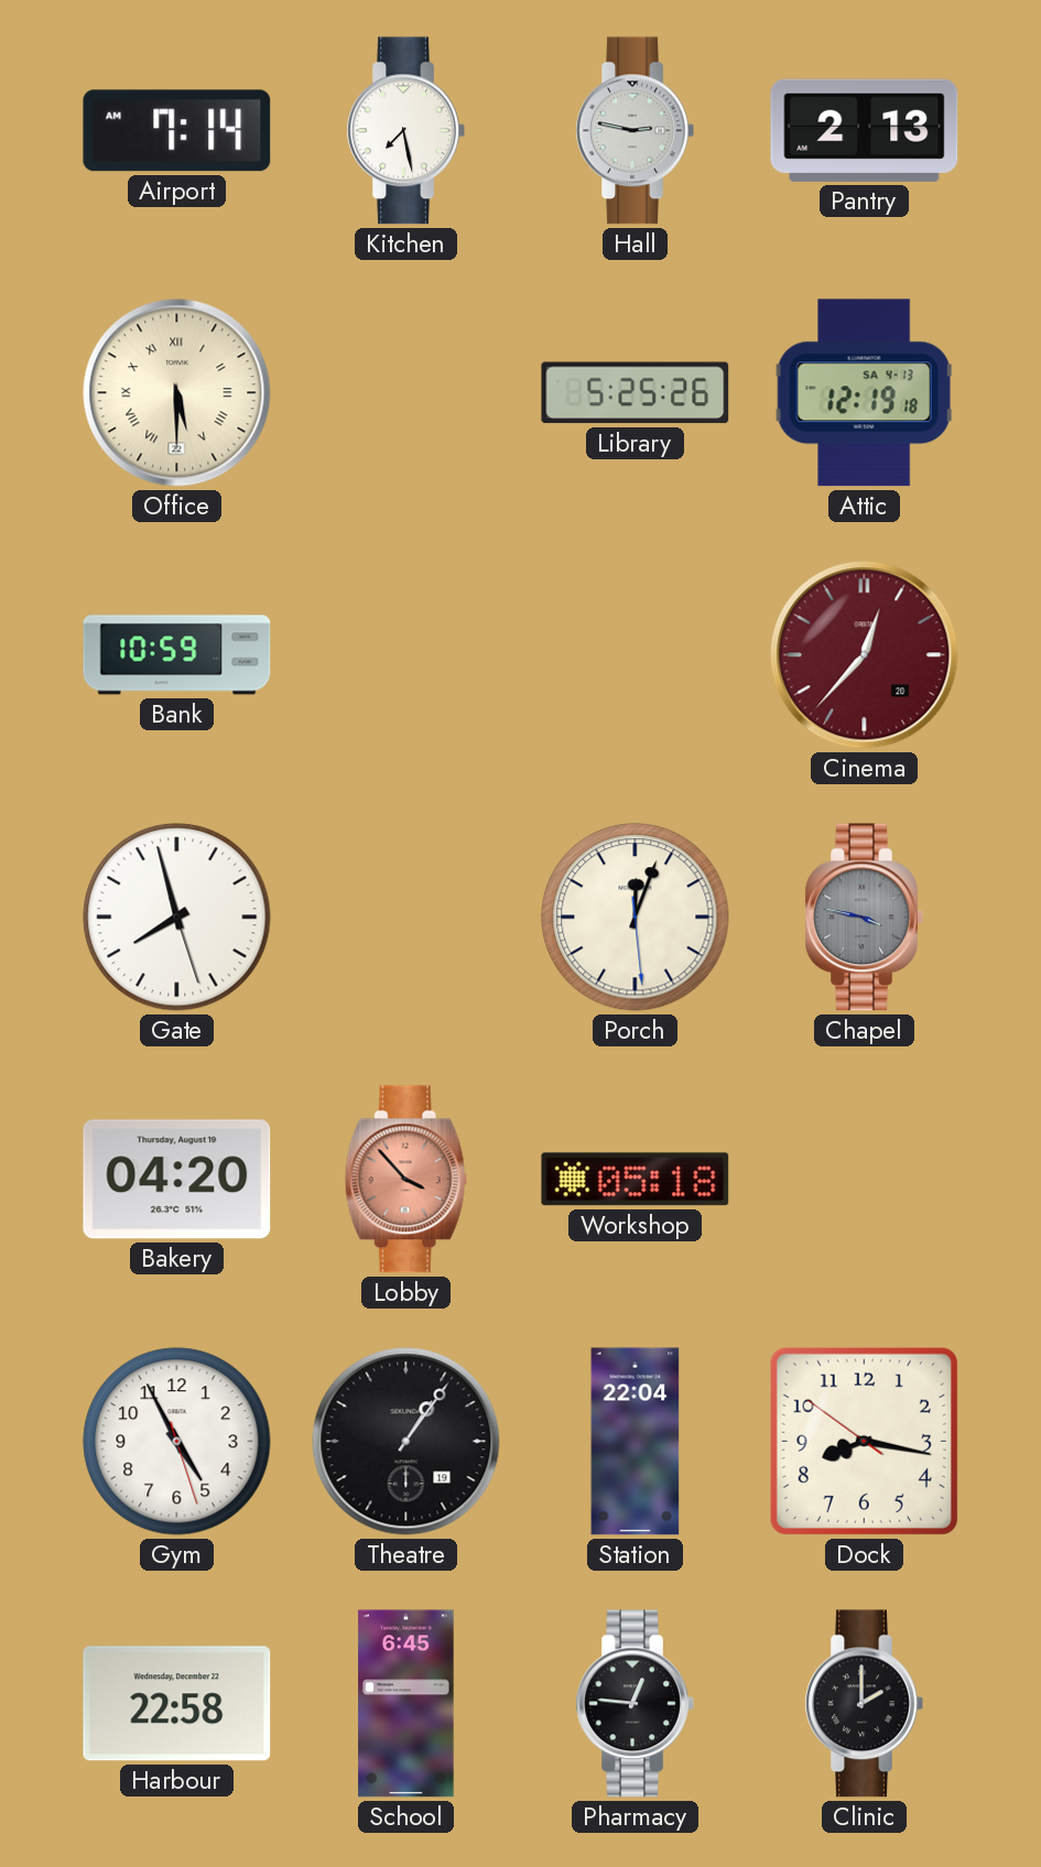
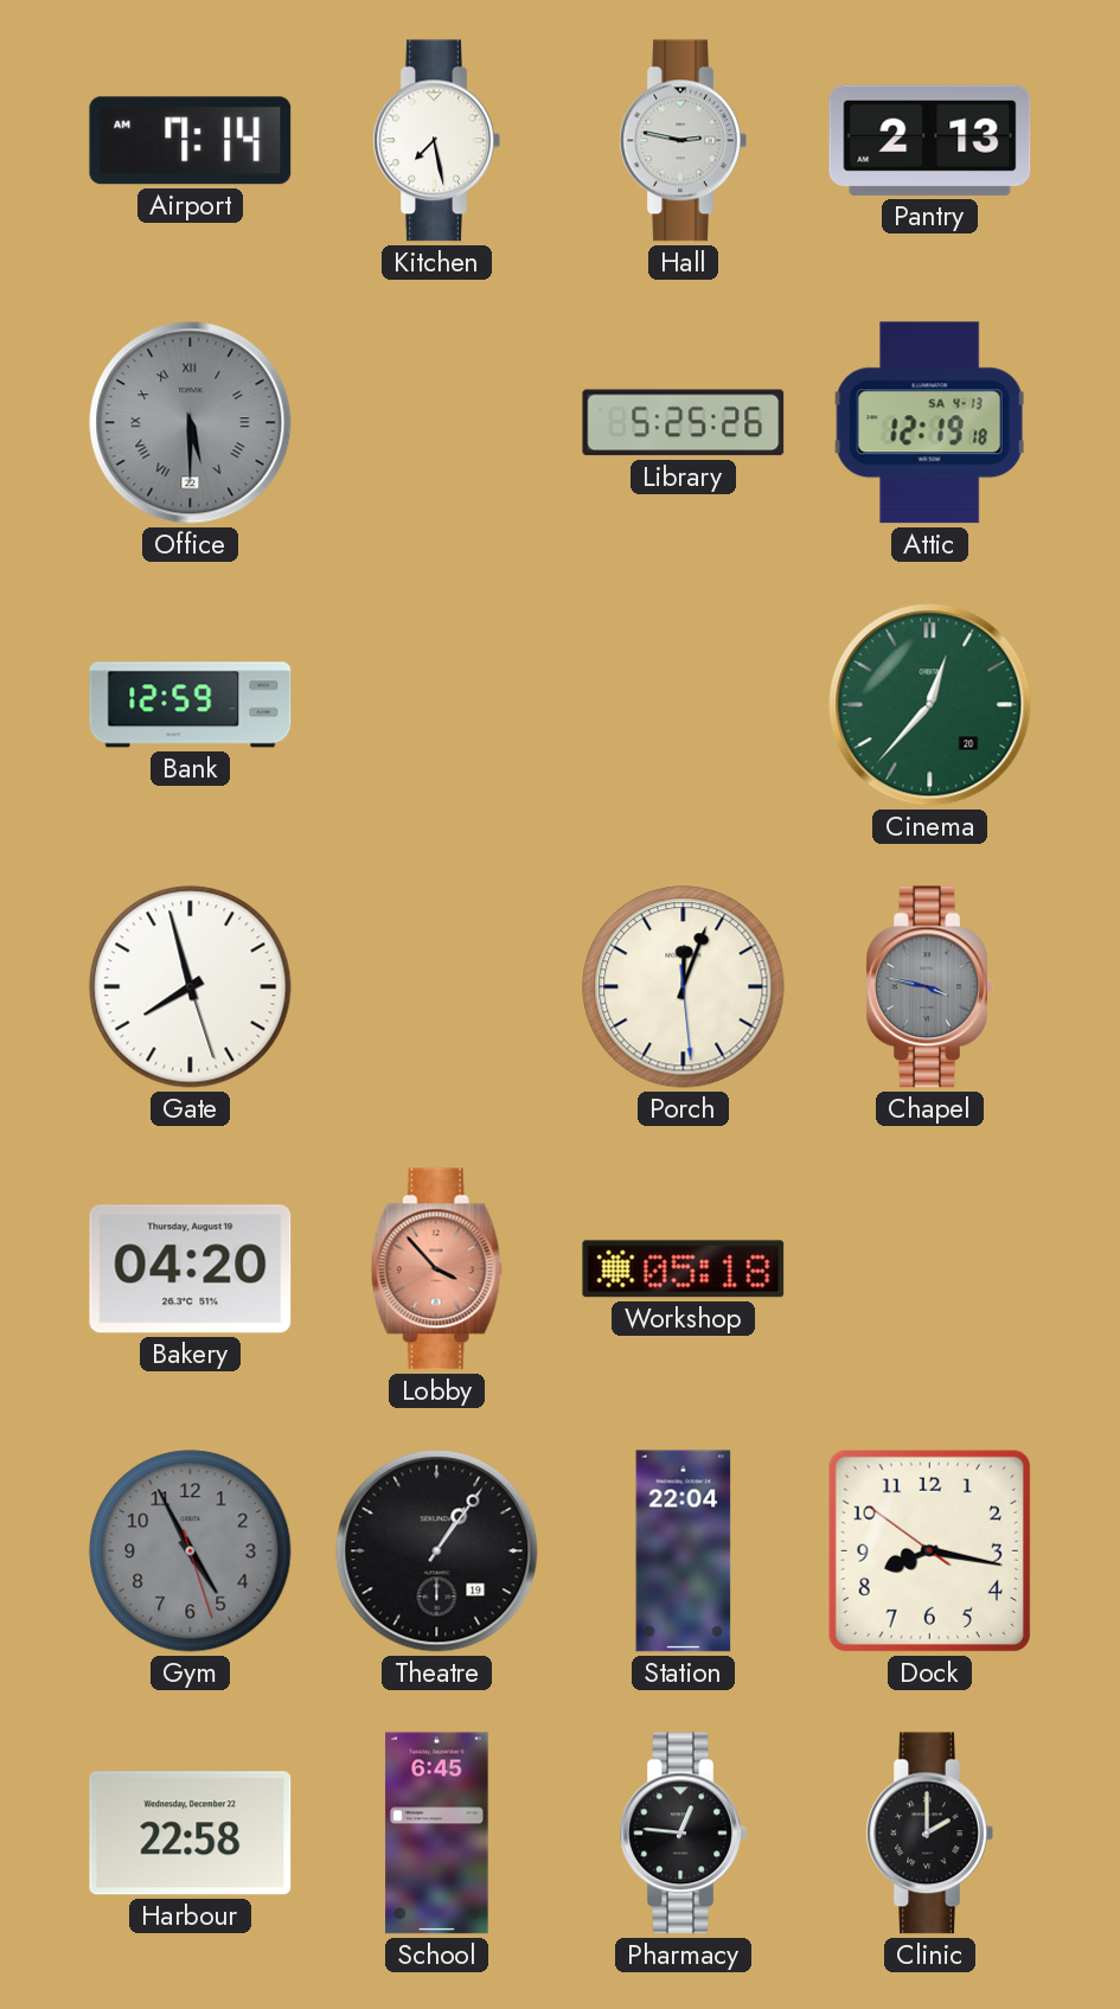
Office dial: cream -> grey (191, 423)
Bank: 10:59 -> 12:59 (191, 705)
Cinema dial: burgundy -> green (930, 705)
Gym dial: white -> grey (191, 1551)
